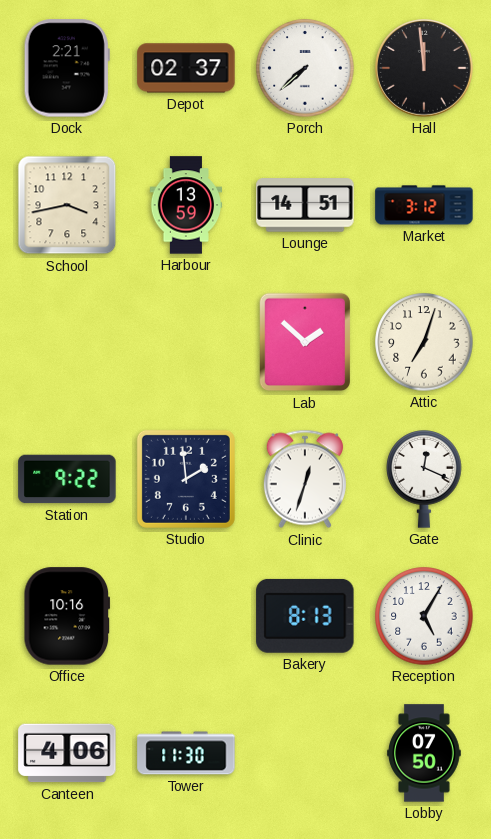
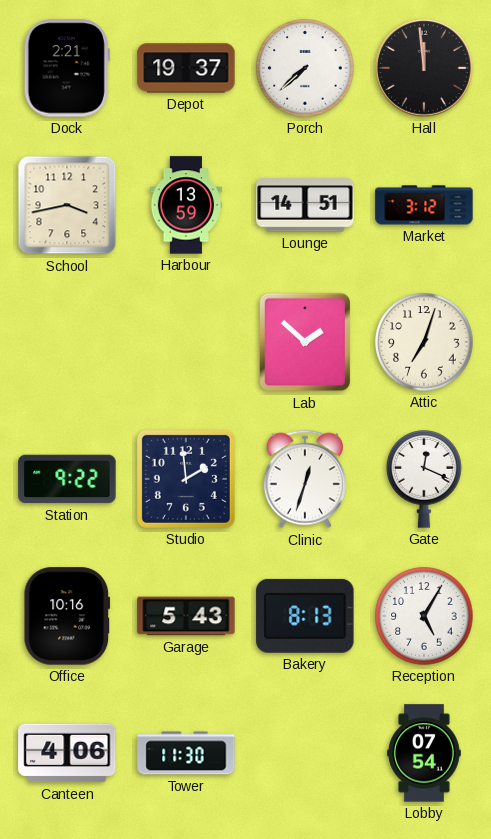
Depot: 02:37 -> 19:37 (186, 68)
Garage: none -> 5:43 (186, 616)
Lobby: 07:50 -> 07:54 (424, 753)
